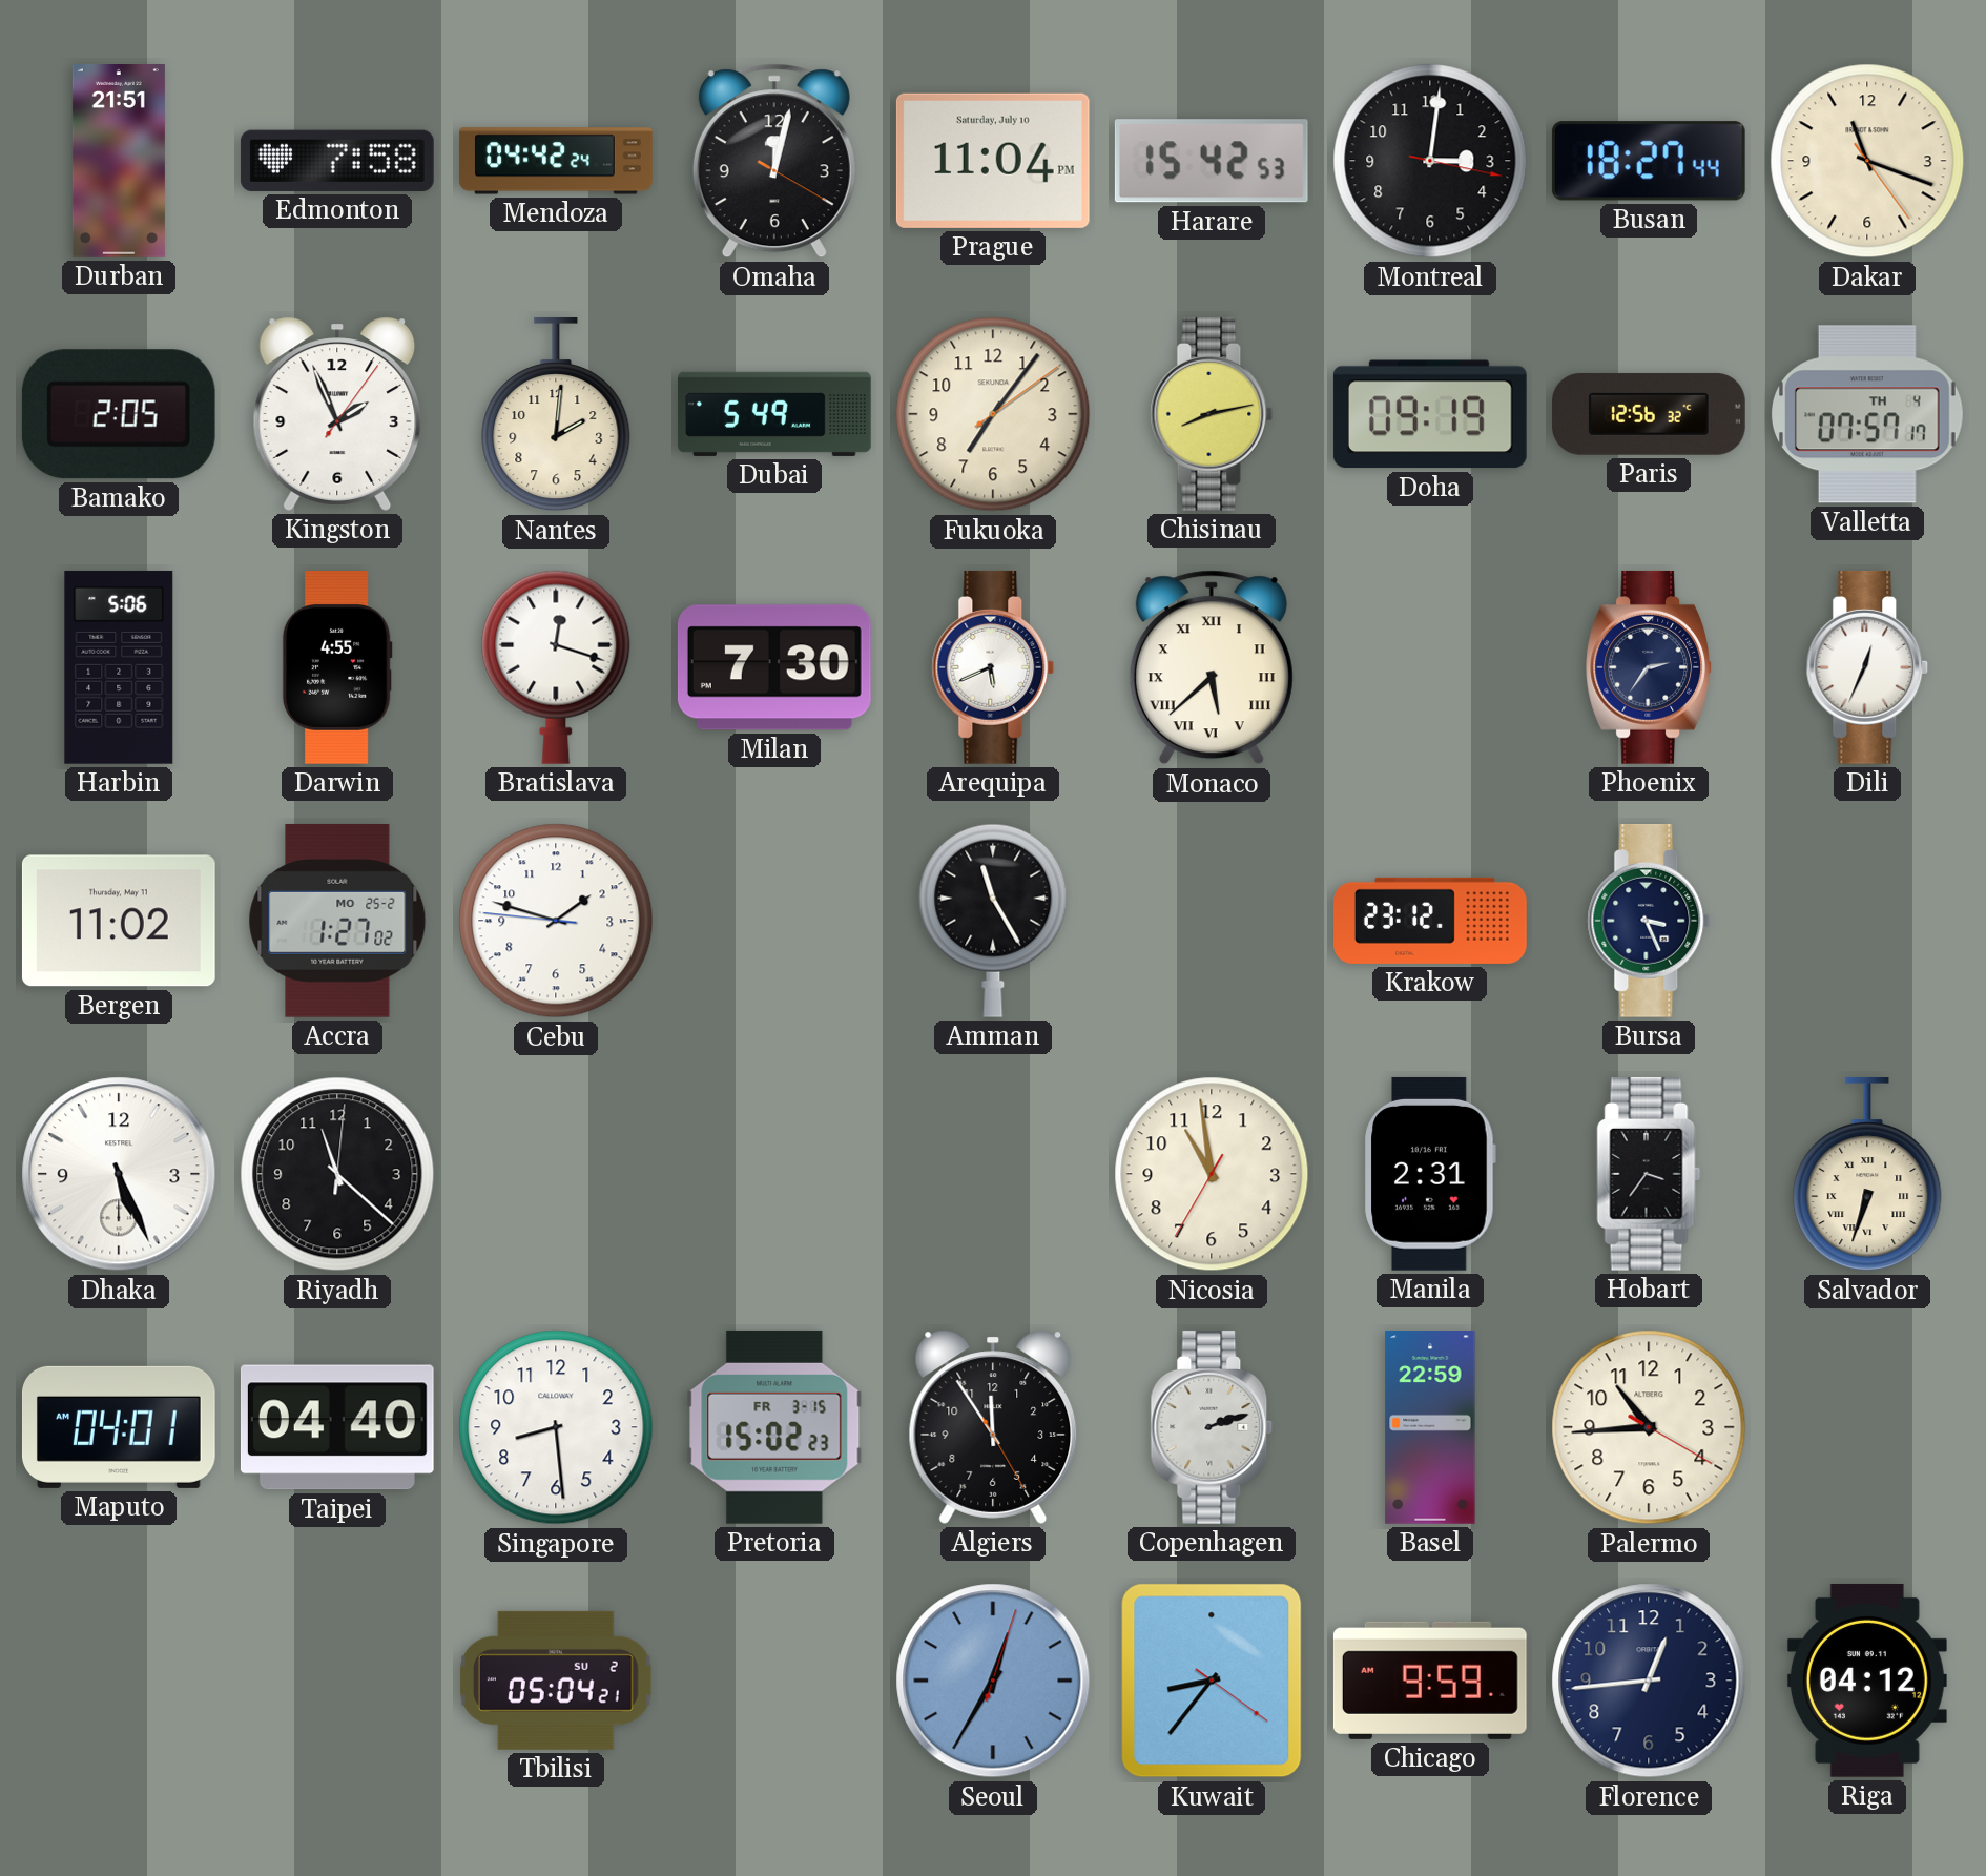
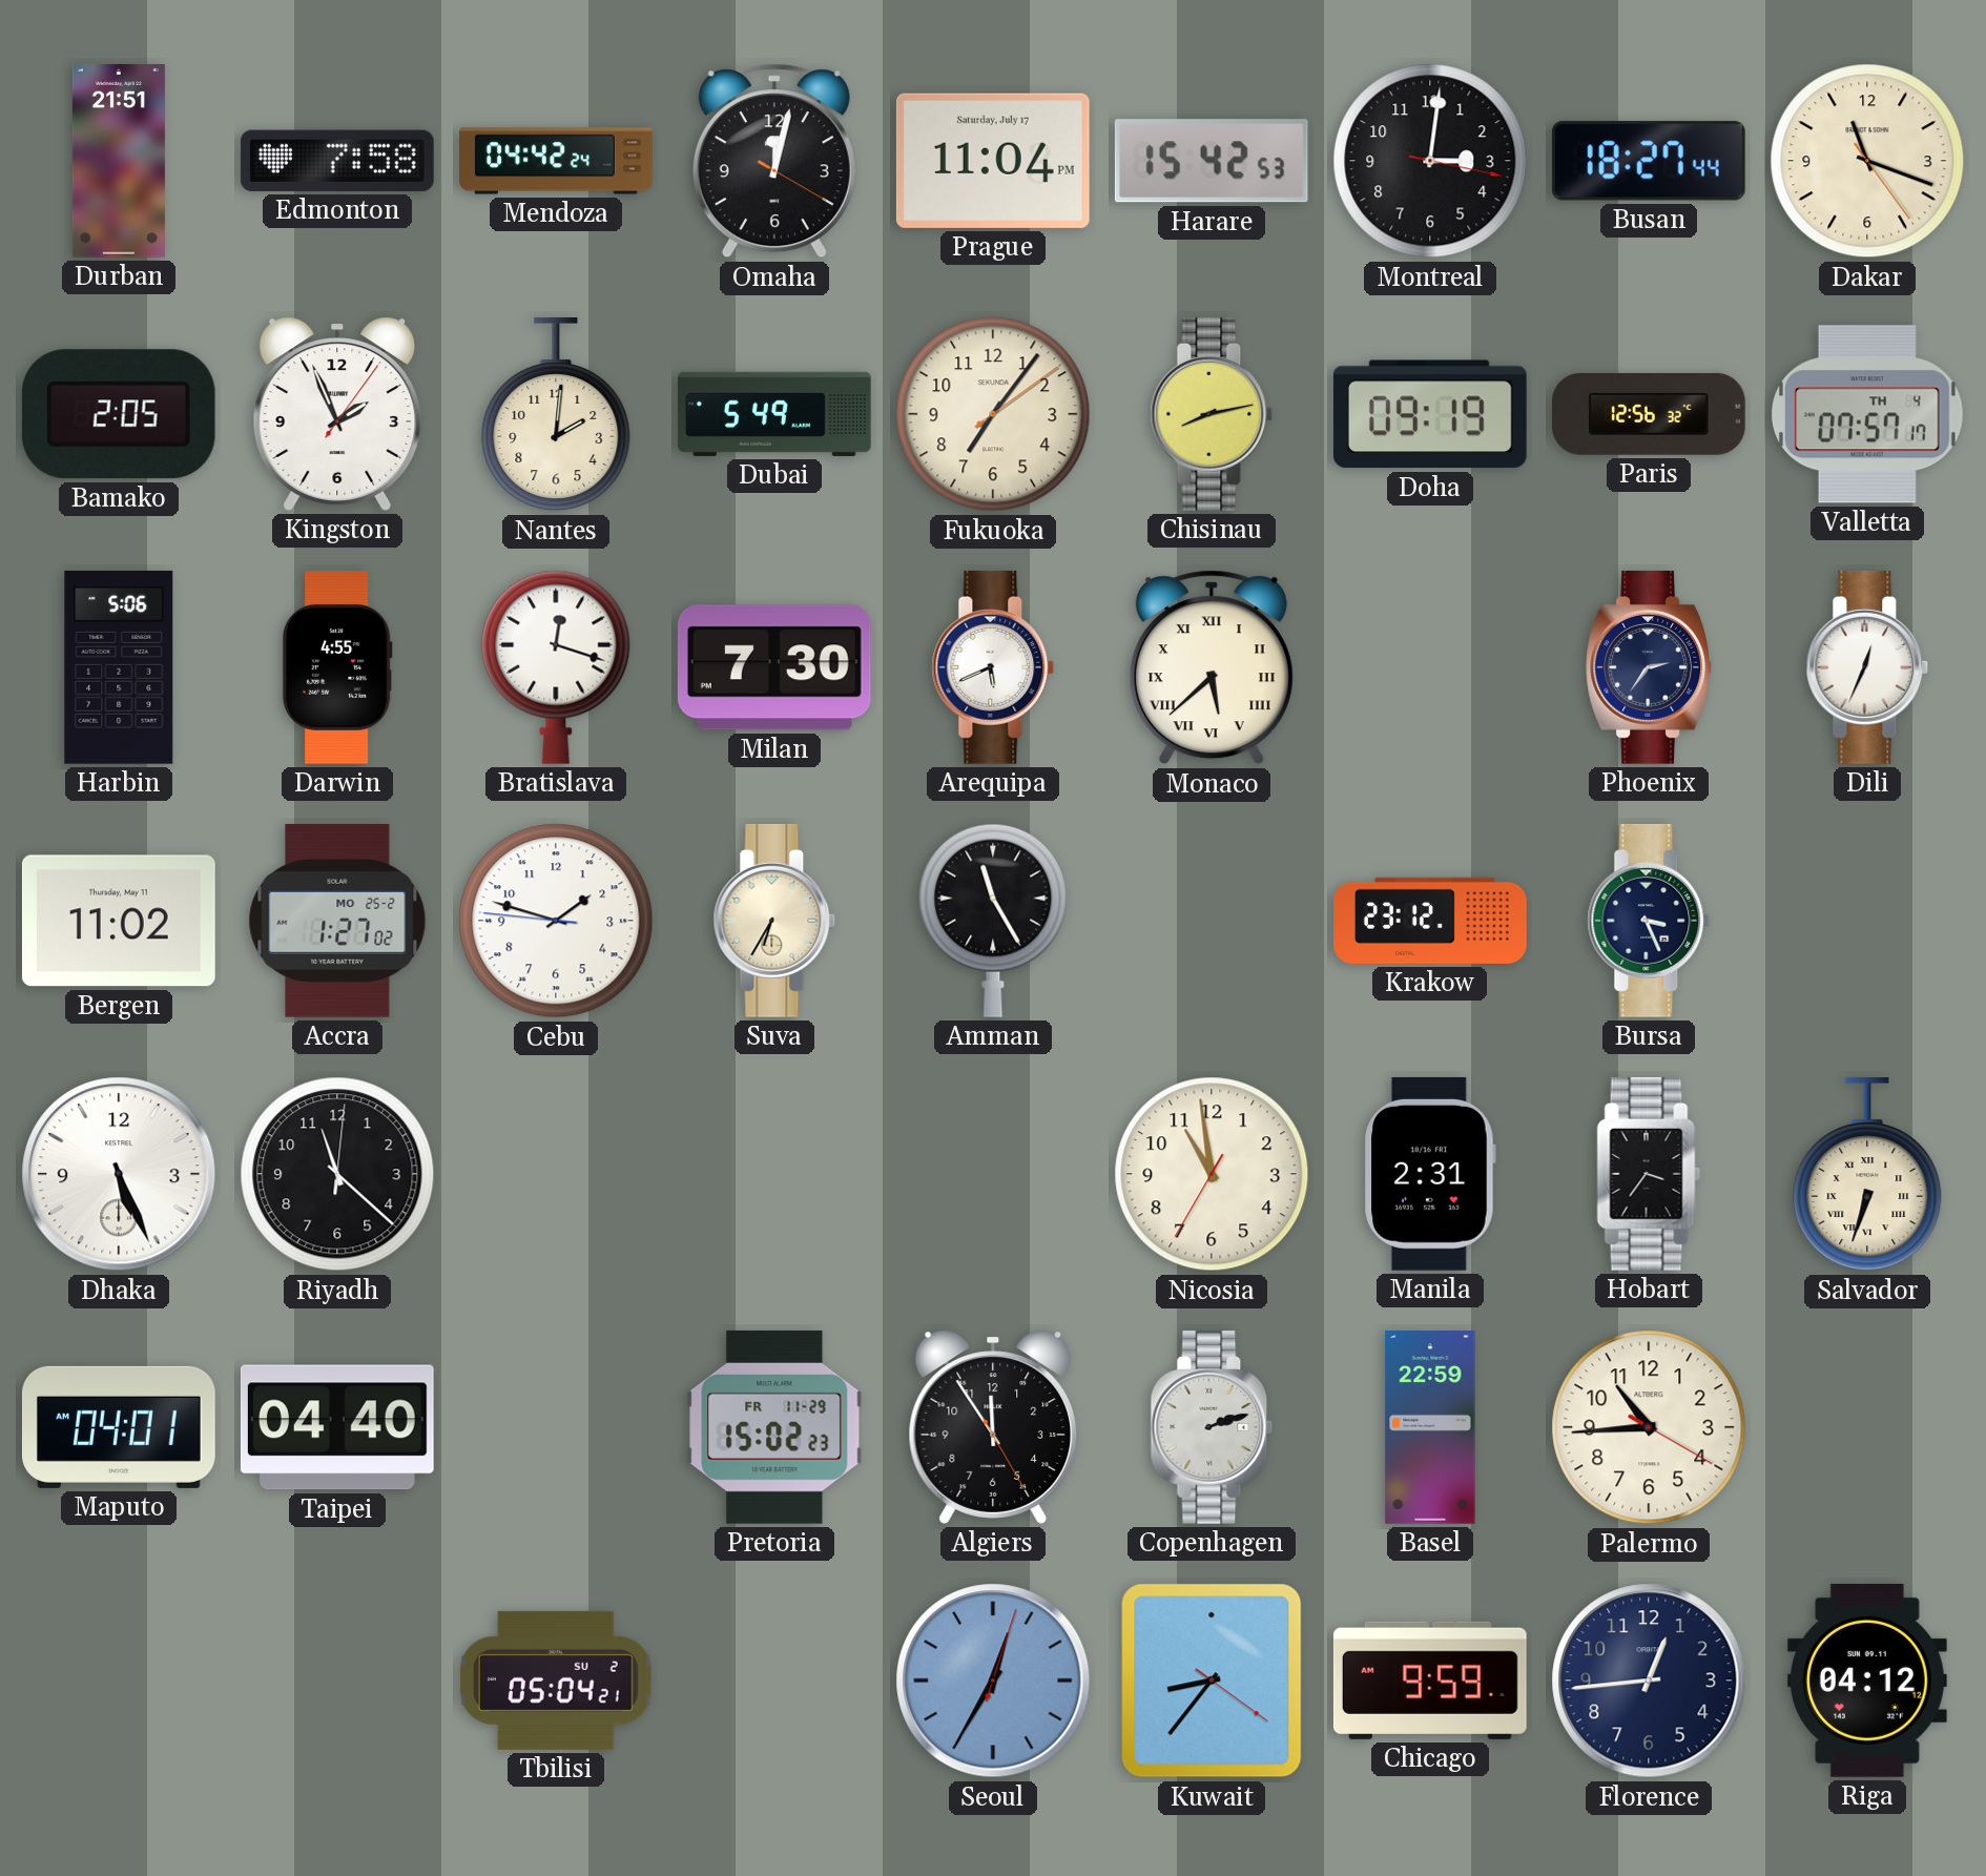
Prague date: Saturday, July 10 -> Saturday, July 17 (993, 161)
Suva: none -> 6:35 (774, 921)
Singapore: 8:29 -> none (556, 1427)
Pretoria date: FR 3-15 -> FR 11-29 (774, 1427)
